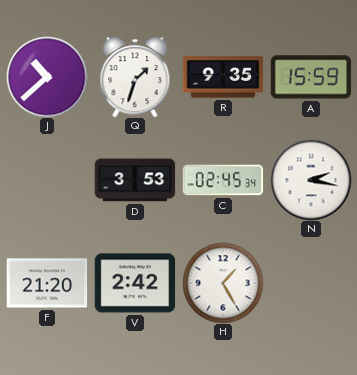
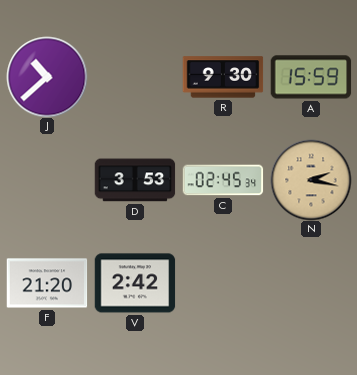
Q: 1:33 -> none (135, 77)
R: 9:35 -> 9:30 (223, 77)
N dial: white -> champagne (311, 180)
H: 1:25 -> none (223, 283)
